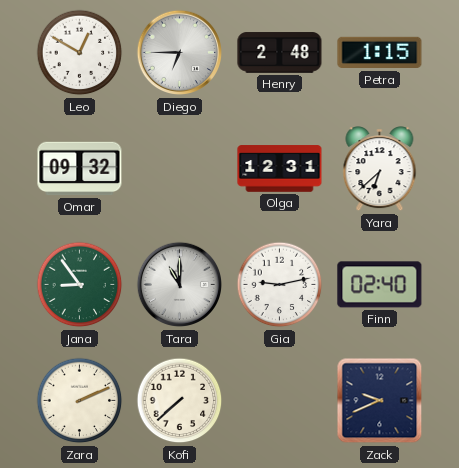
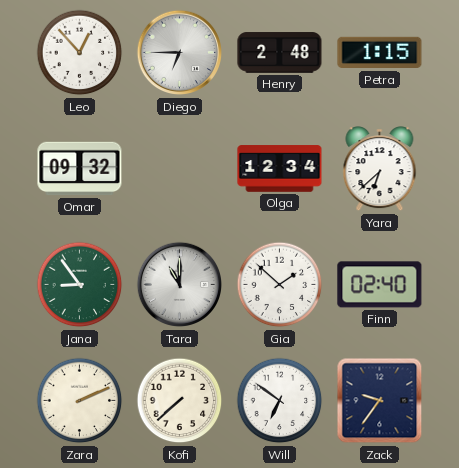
Leo: 12:50 -> 12:53 (80, 53)
Olga: 12:31 -> 12:34 (280, 169)
Gia: 9:13 -> 1:52 (280, 285)
Will: none -> 6:51 (280, 401)
Zack: 9:41 -> 9:36 (380, 401)
